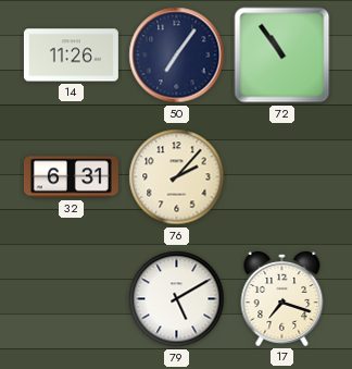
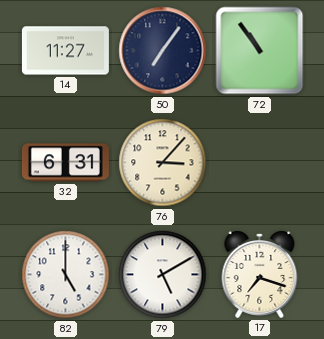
14: 11:26 -> 11:27 (65, 51)
76: 2:07 -> 3:07 (163, 163)
82: none -> 5:00 (66, 275)
